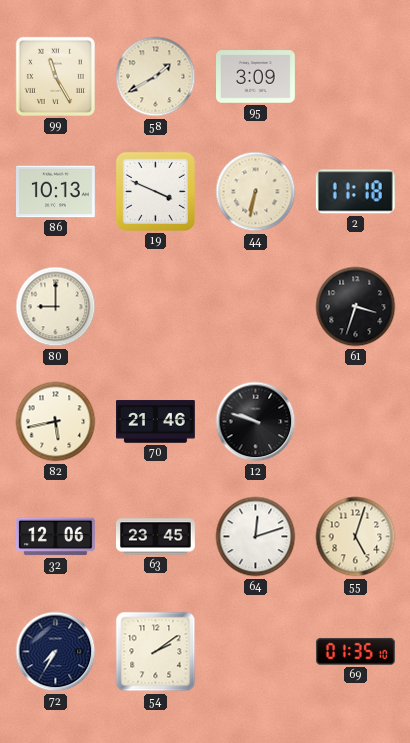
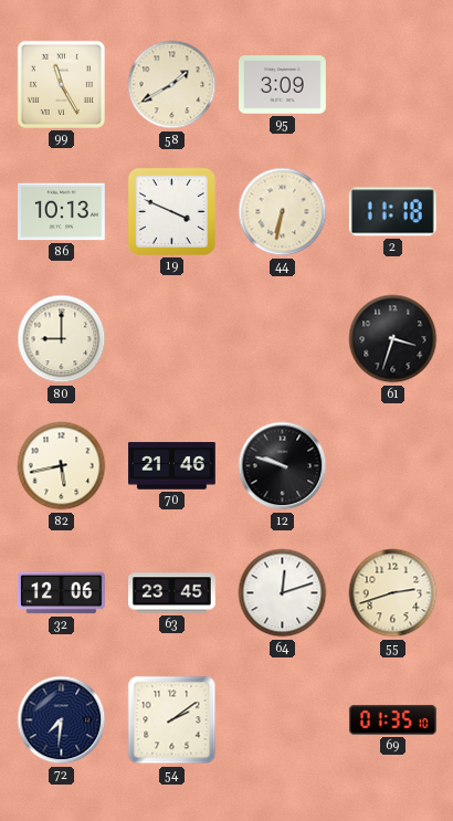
55: 5:03 -> 2:42 (393, 593)
72: 7:35 -> 7:31 (62, 720)
